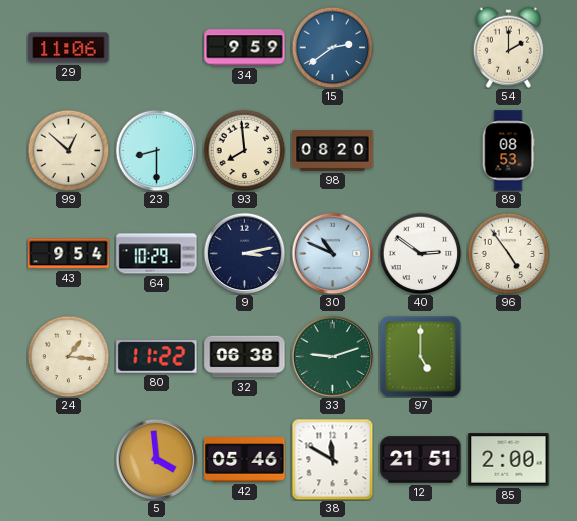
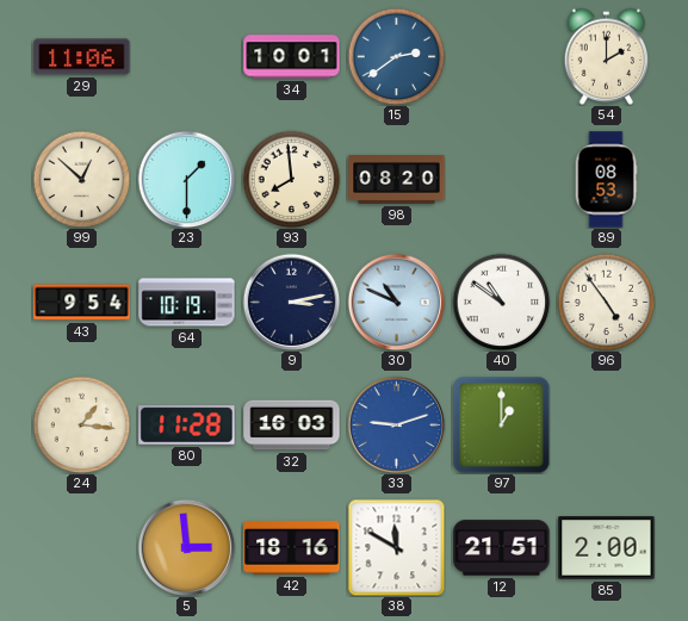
34: 9:59 -> 10:01 (292, 57)
23: 8:30 -> 1:30 (186, 179)
64: 10:29 -> 10:19 (187, 303)
40: 2:51 -> 10:51 (501, 302)
80: 11:22 -> 11:28 (187, 426)
32: 06:38 -> 16:03 (292, 426)
33 dial: green -> blue (396, 424)
97: 5:00 -> 1:00 (501, 424)
5: 3:59 -> 2:59 (186, 547)
42: 05:46 -> 18:16 (292, 548)
